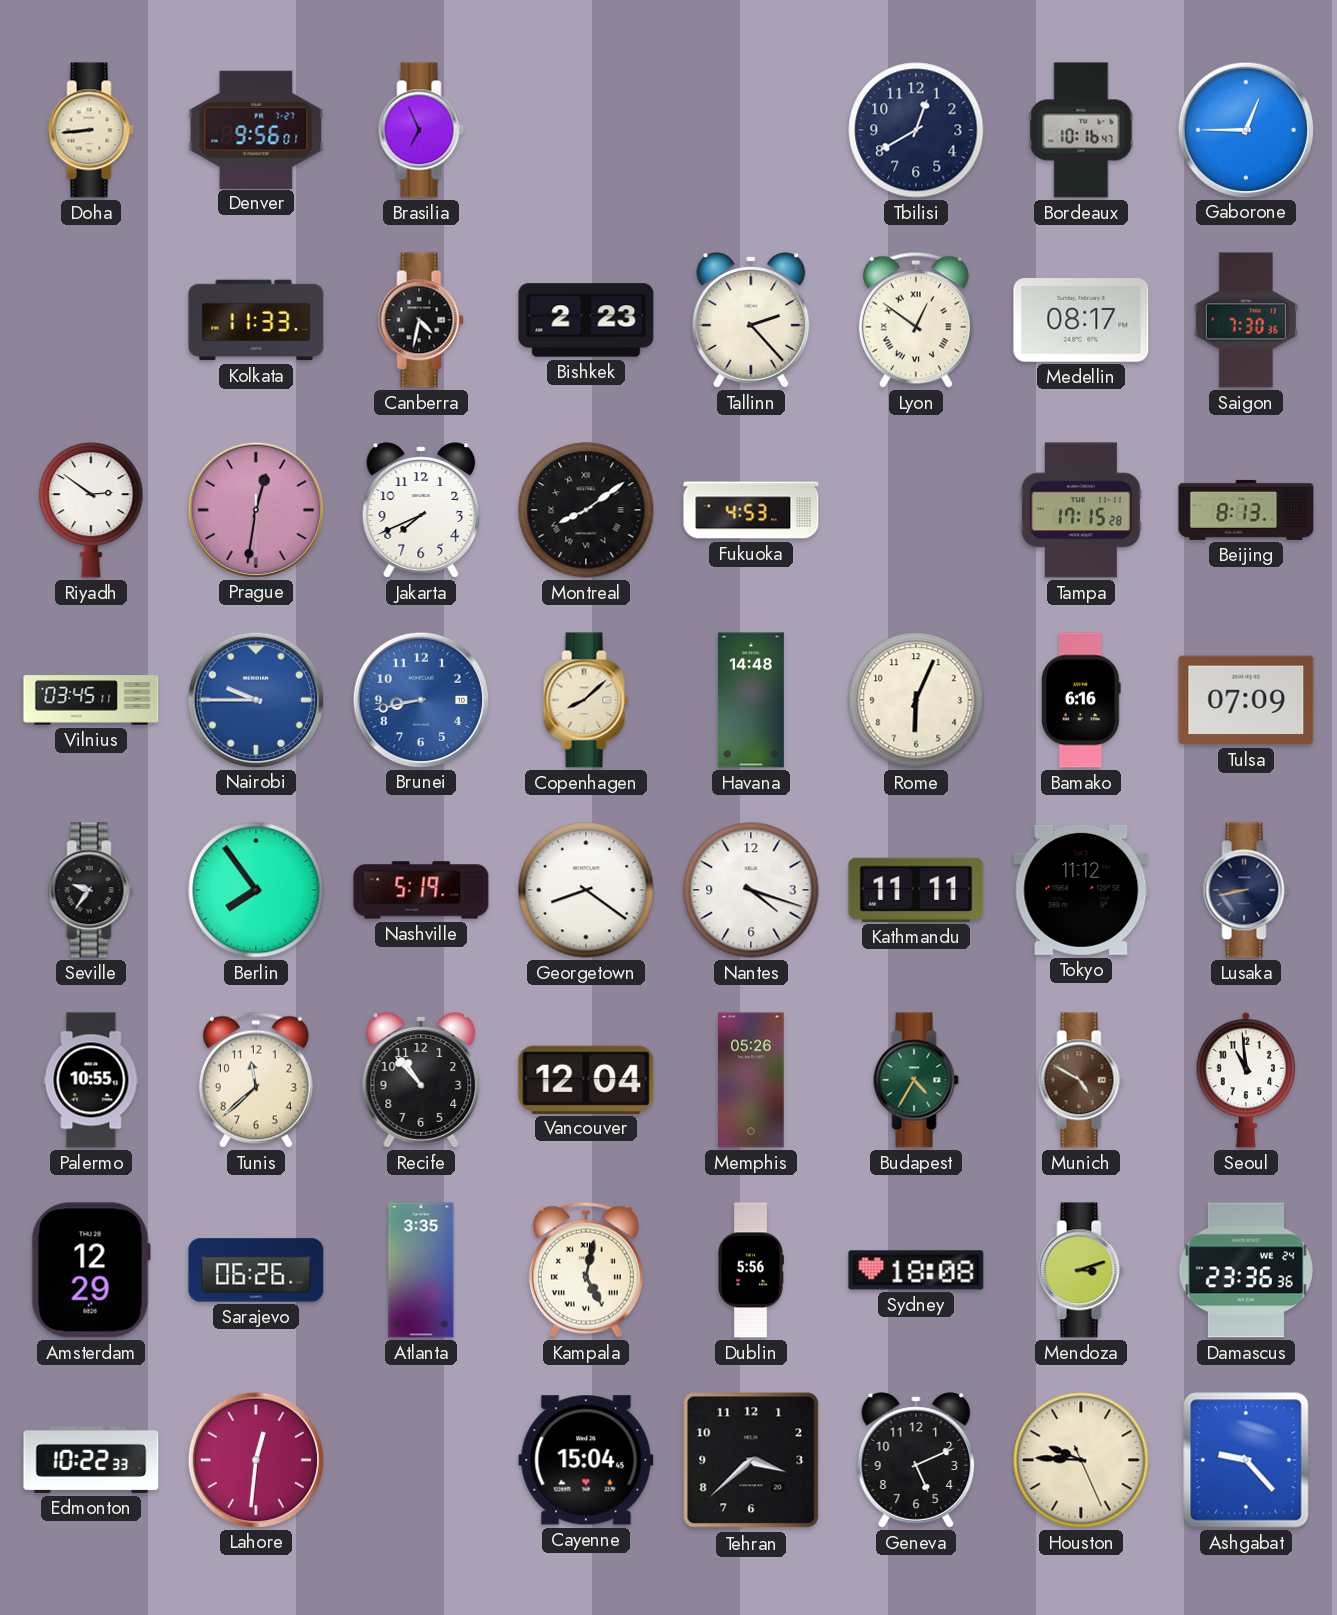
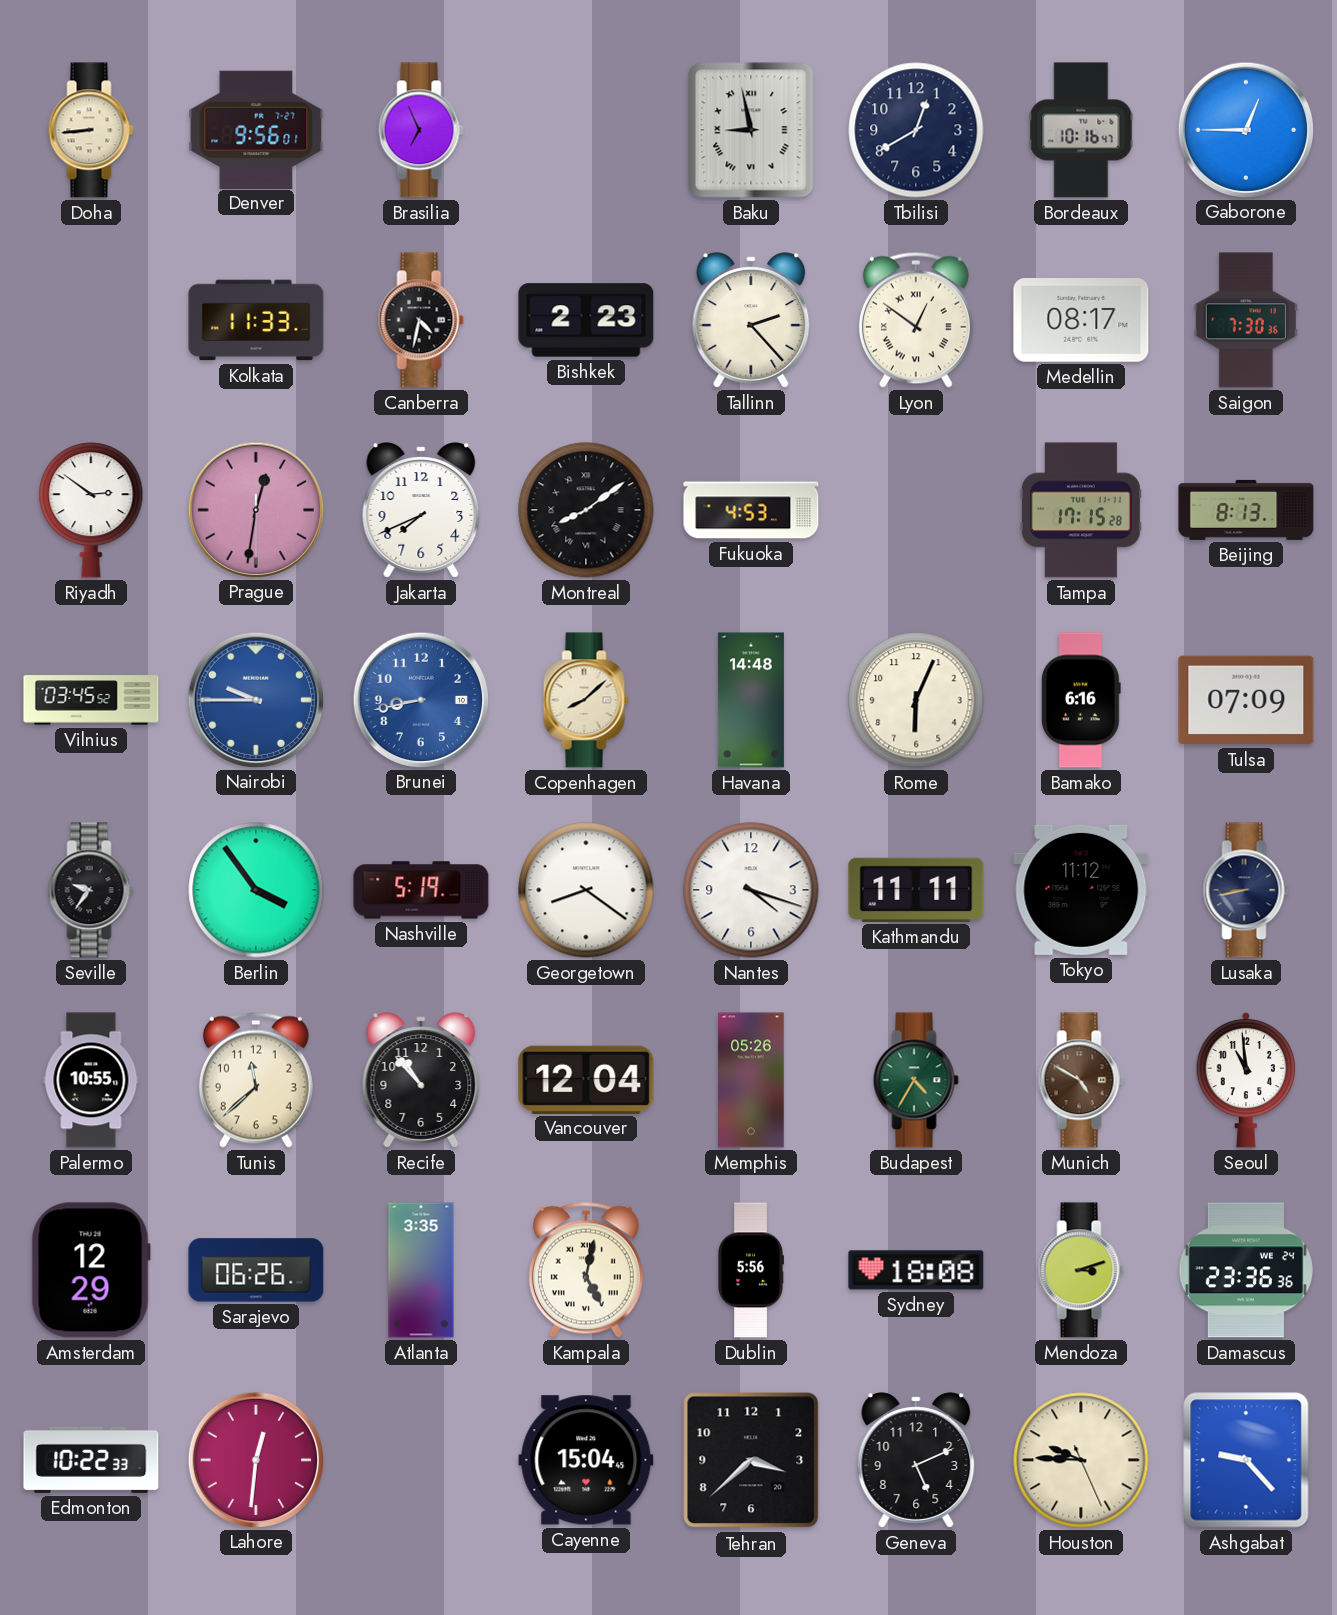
Baku: none -> 8:58 (751, 130)
Vilnius: 03:45:11 -> 03:45:52 (91, 700)
Berlin: 7:54 -> 3:54 (256, 890)
